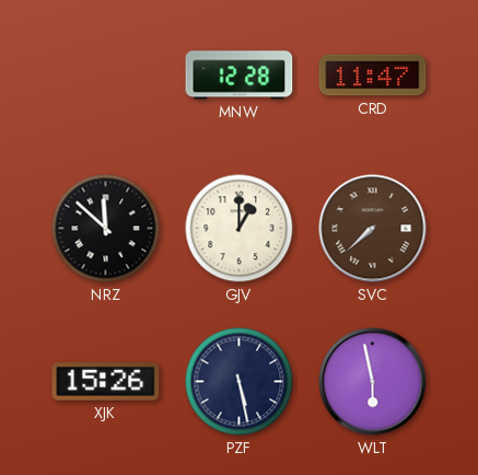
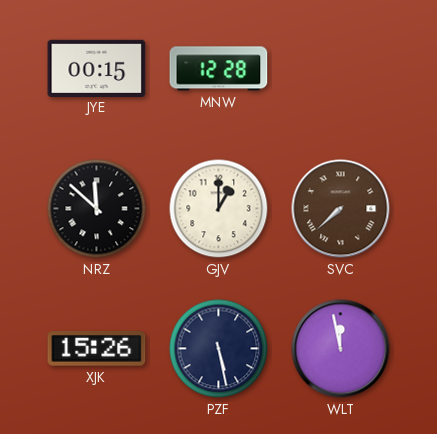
JYE: none -> 00:15 (97, 68)
CRD: 11:47 -> none (373, 76)
WLT: 5:58 -> 11:58 (341, 349)
